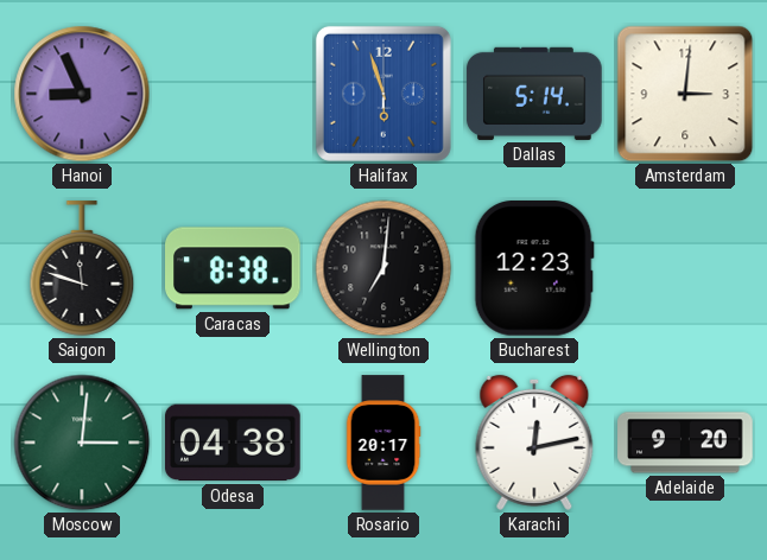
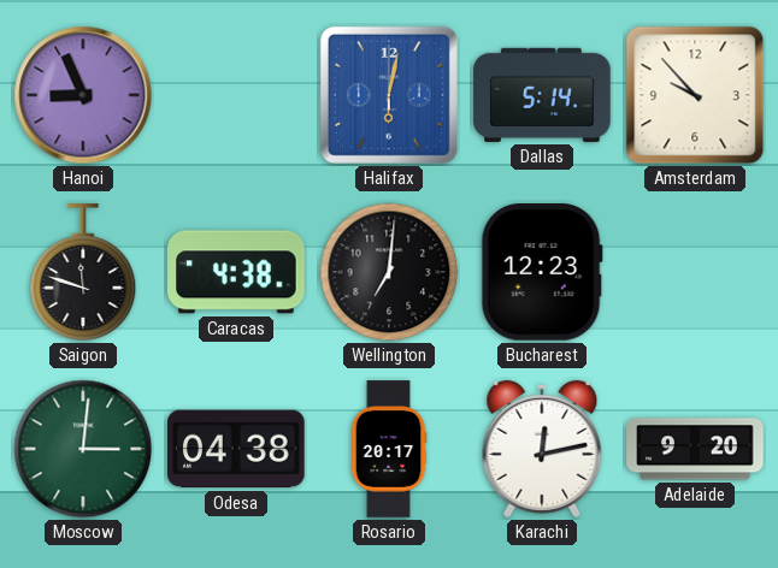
Halifax: 5:57 -> 6:02 (389, 95)
Amsterdam: 3:01 -> 9:53 (695, 95)
Caracas: 8:38 -> 4:38 (237, 272)
